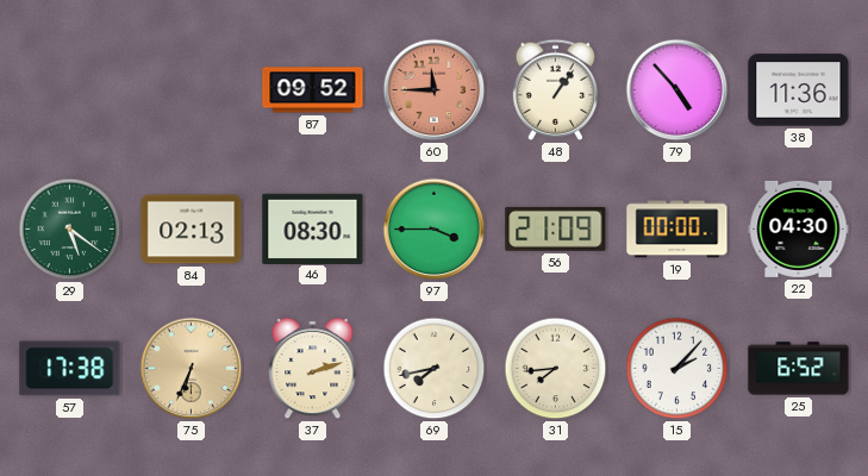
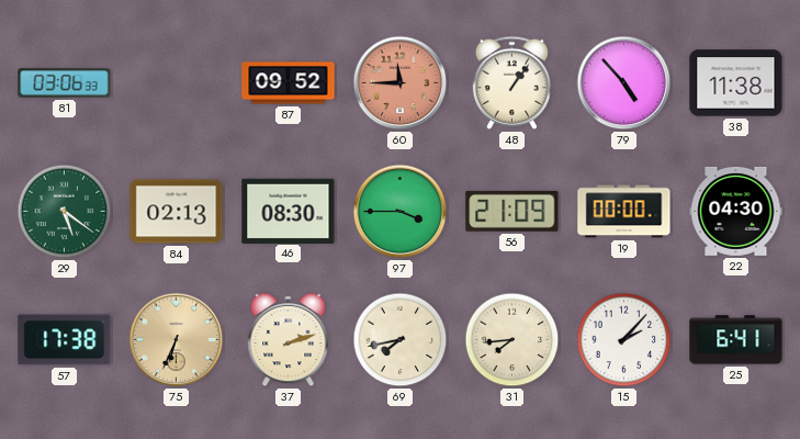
81: none -> 03:06 (65, 83)
38: 11:36 -> 11:38 (736, 83)
25: 6:52 -> 6:41 (736, 340)
